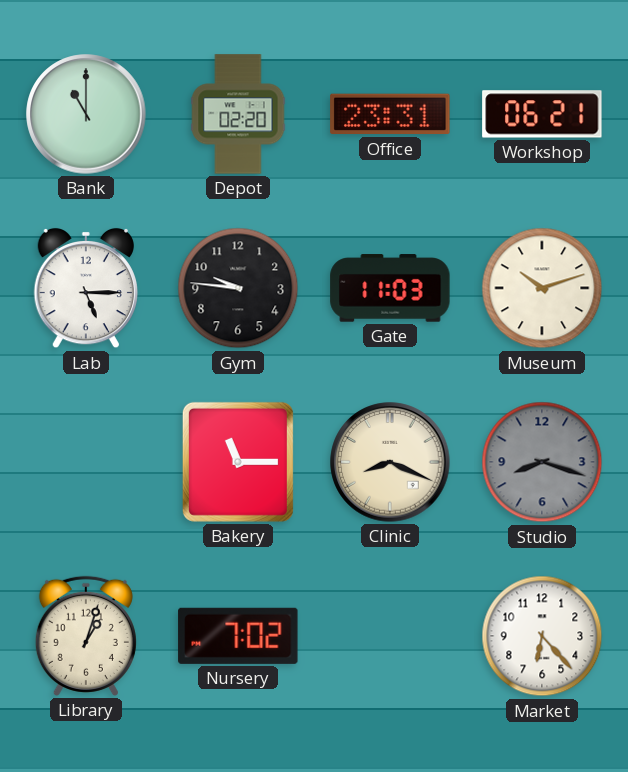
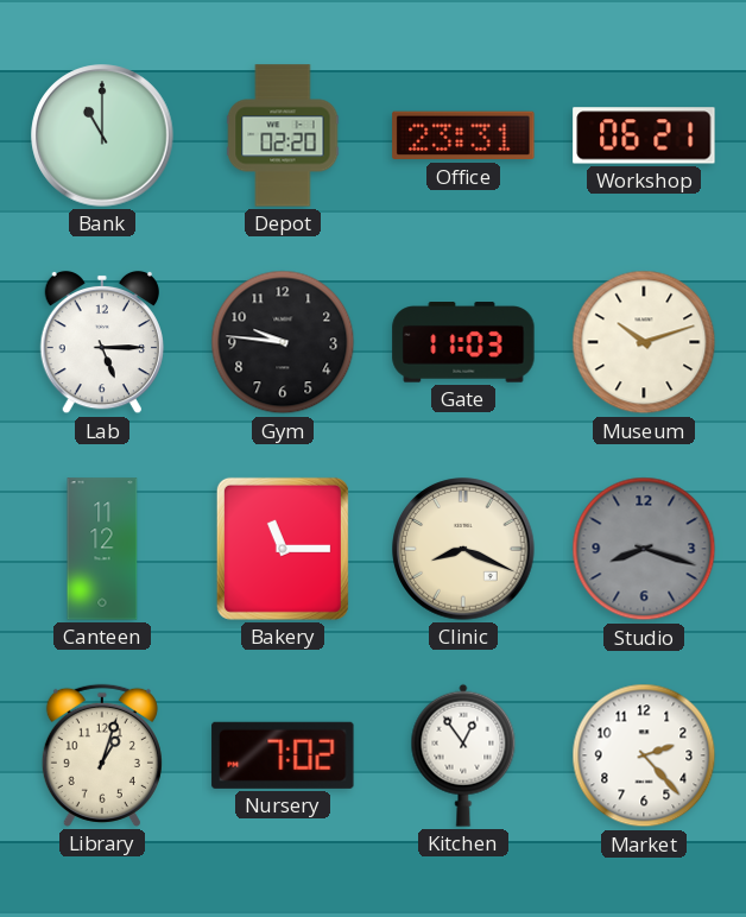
Canteen: none -> 11:12 (102, 549)
Kitchen: none -> 12:54 (463, 755)
Market: 6:23 -> 2:23 (644, 755)
